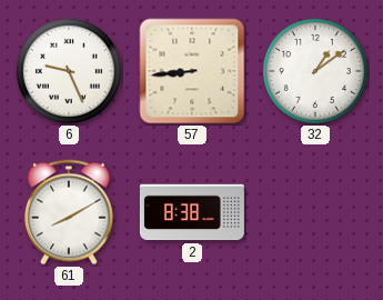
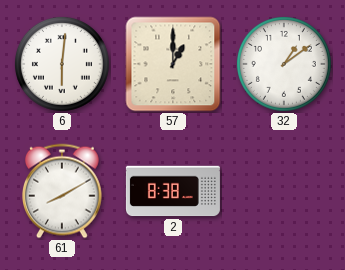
6: 9:26 -> 6:01 (62, 64)
57: 8:44 -> 1:00 (173, 64)
